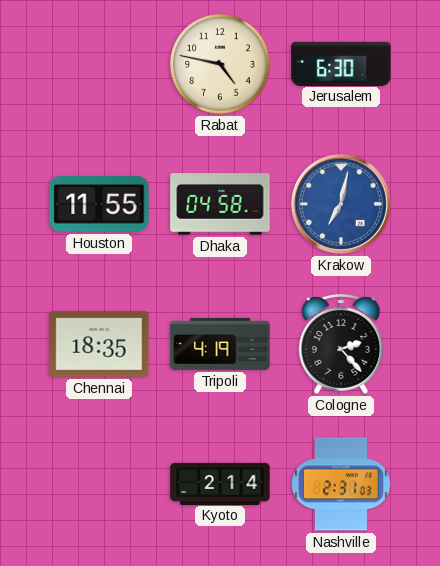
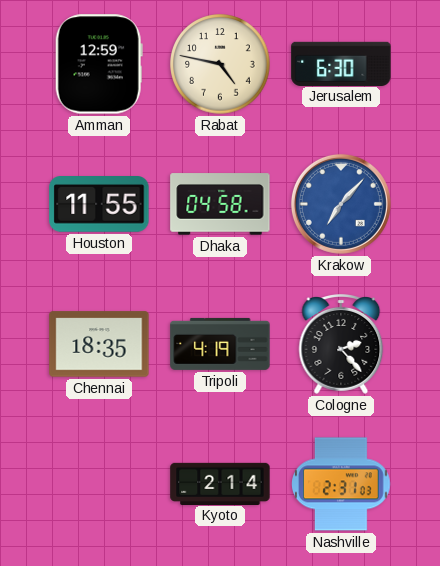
Amman: none -> 12:59 (99, 64)
Krakow: 7:02 -> 7:07 (341, 204)
